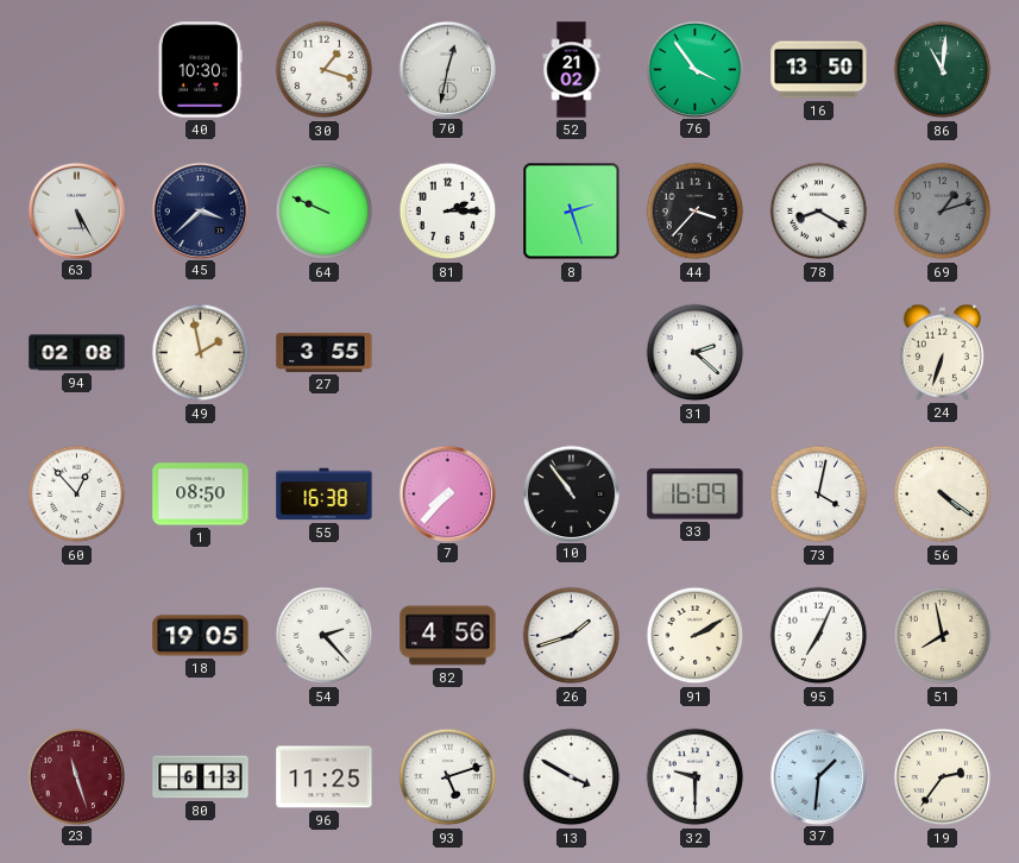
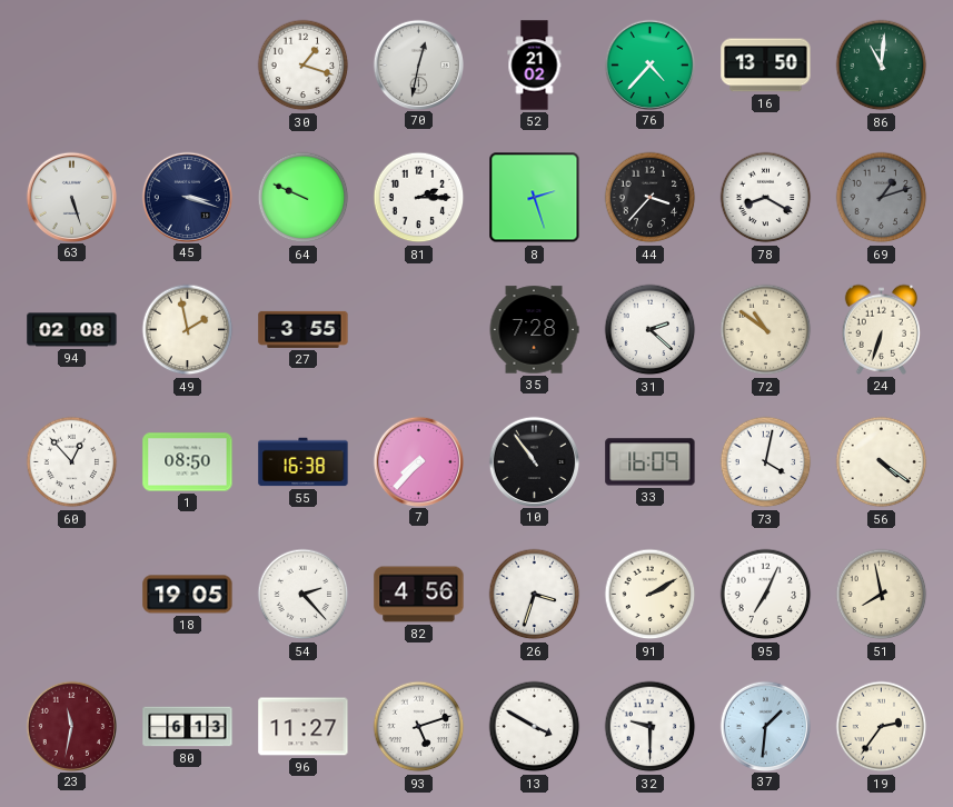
40: 10:30 -> none (200, 70)
76: 3:54 -> 4:37 (649, 64)
63: 5:25 -> 5:27 (71, 197)
45: 3:38 -> 3:18 (187, 197)
35: none -> 7:28 (534, 330)
72: none -> 10:51 (766, 330)
26: 1:42 -> 3:33 (535, 595)
23: 11:27 -> 11:32 (71, 726)
96: 11:25 -> 11:27 (304, 727)
